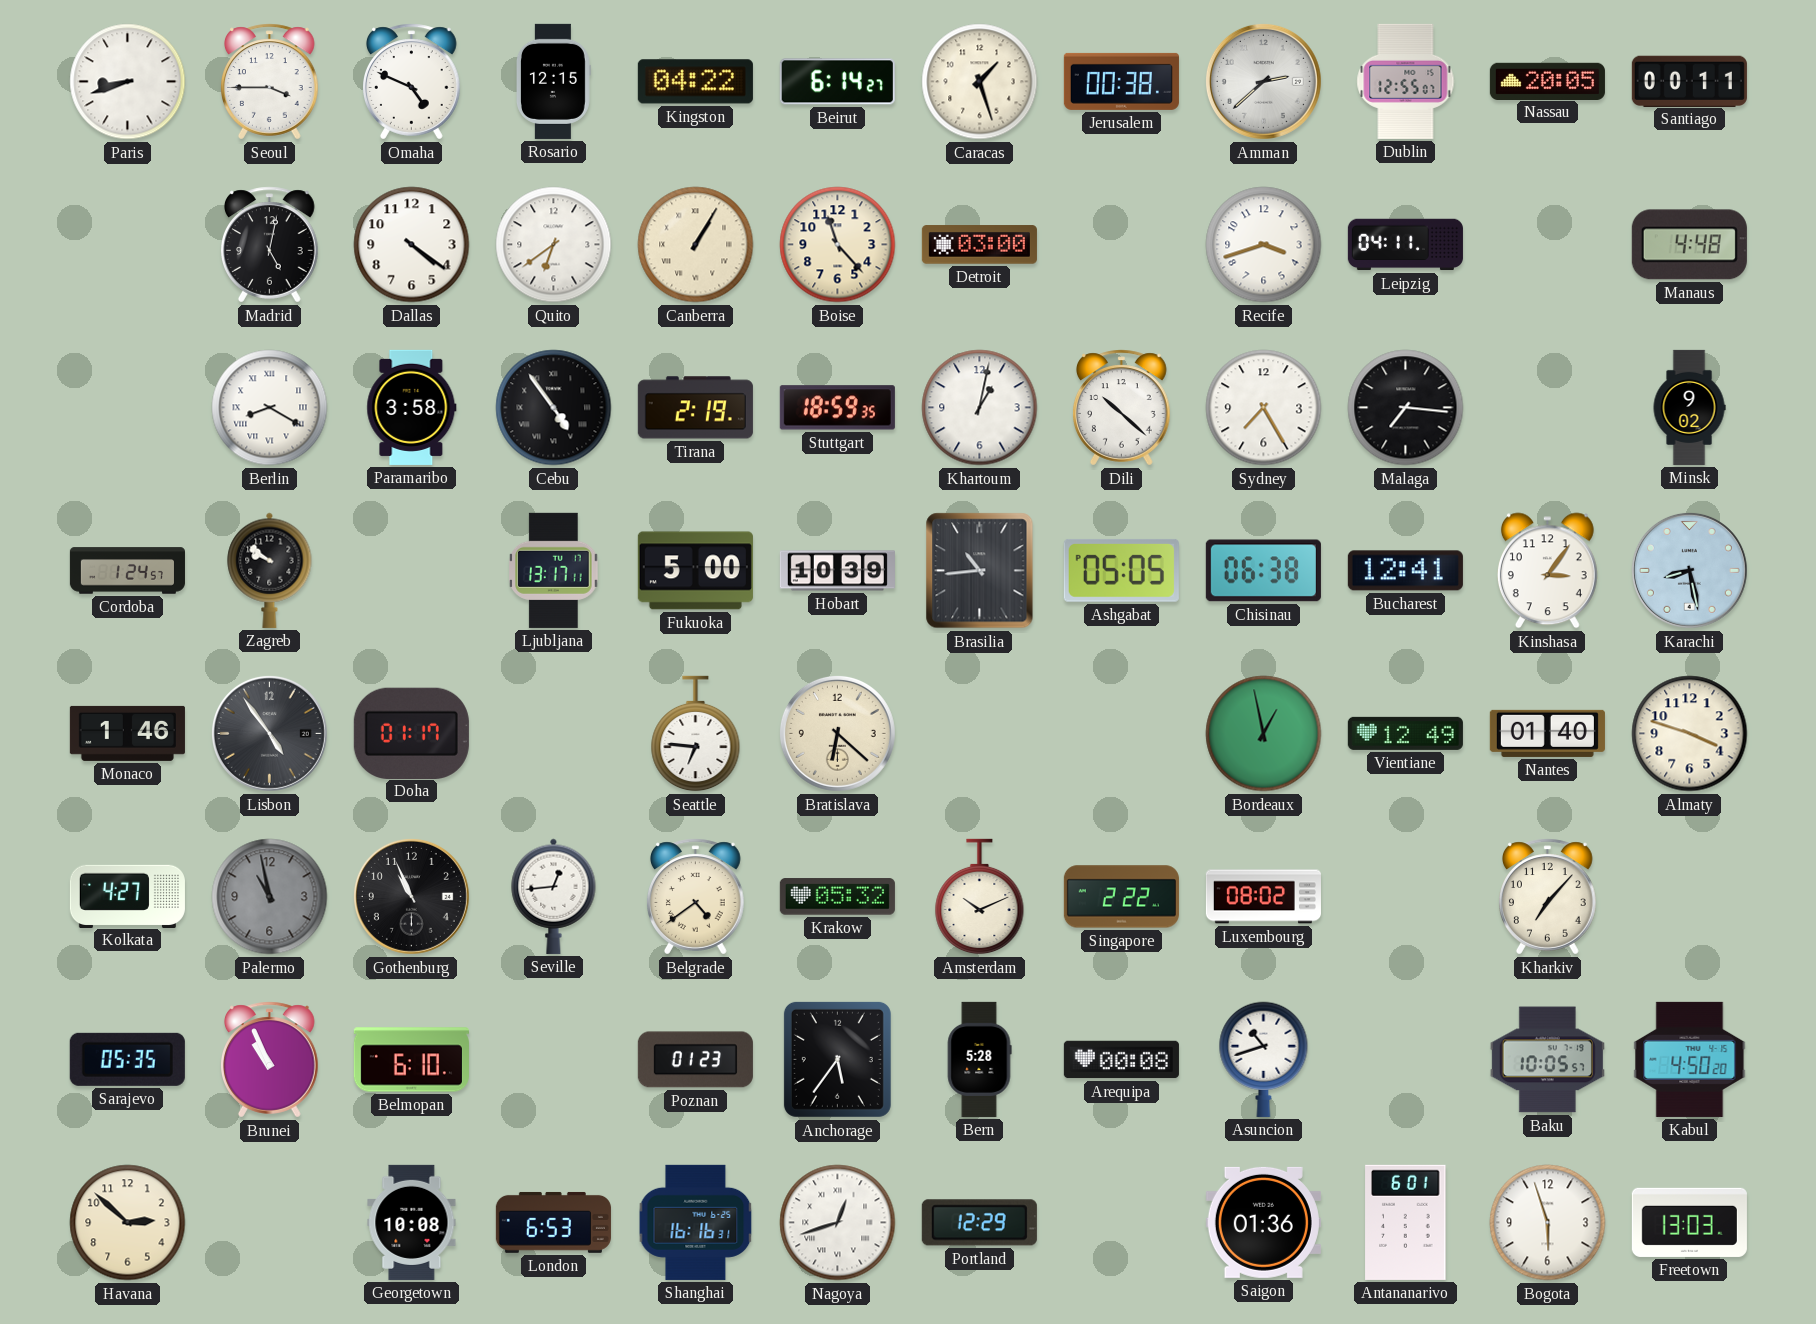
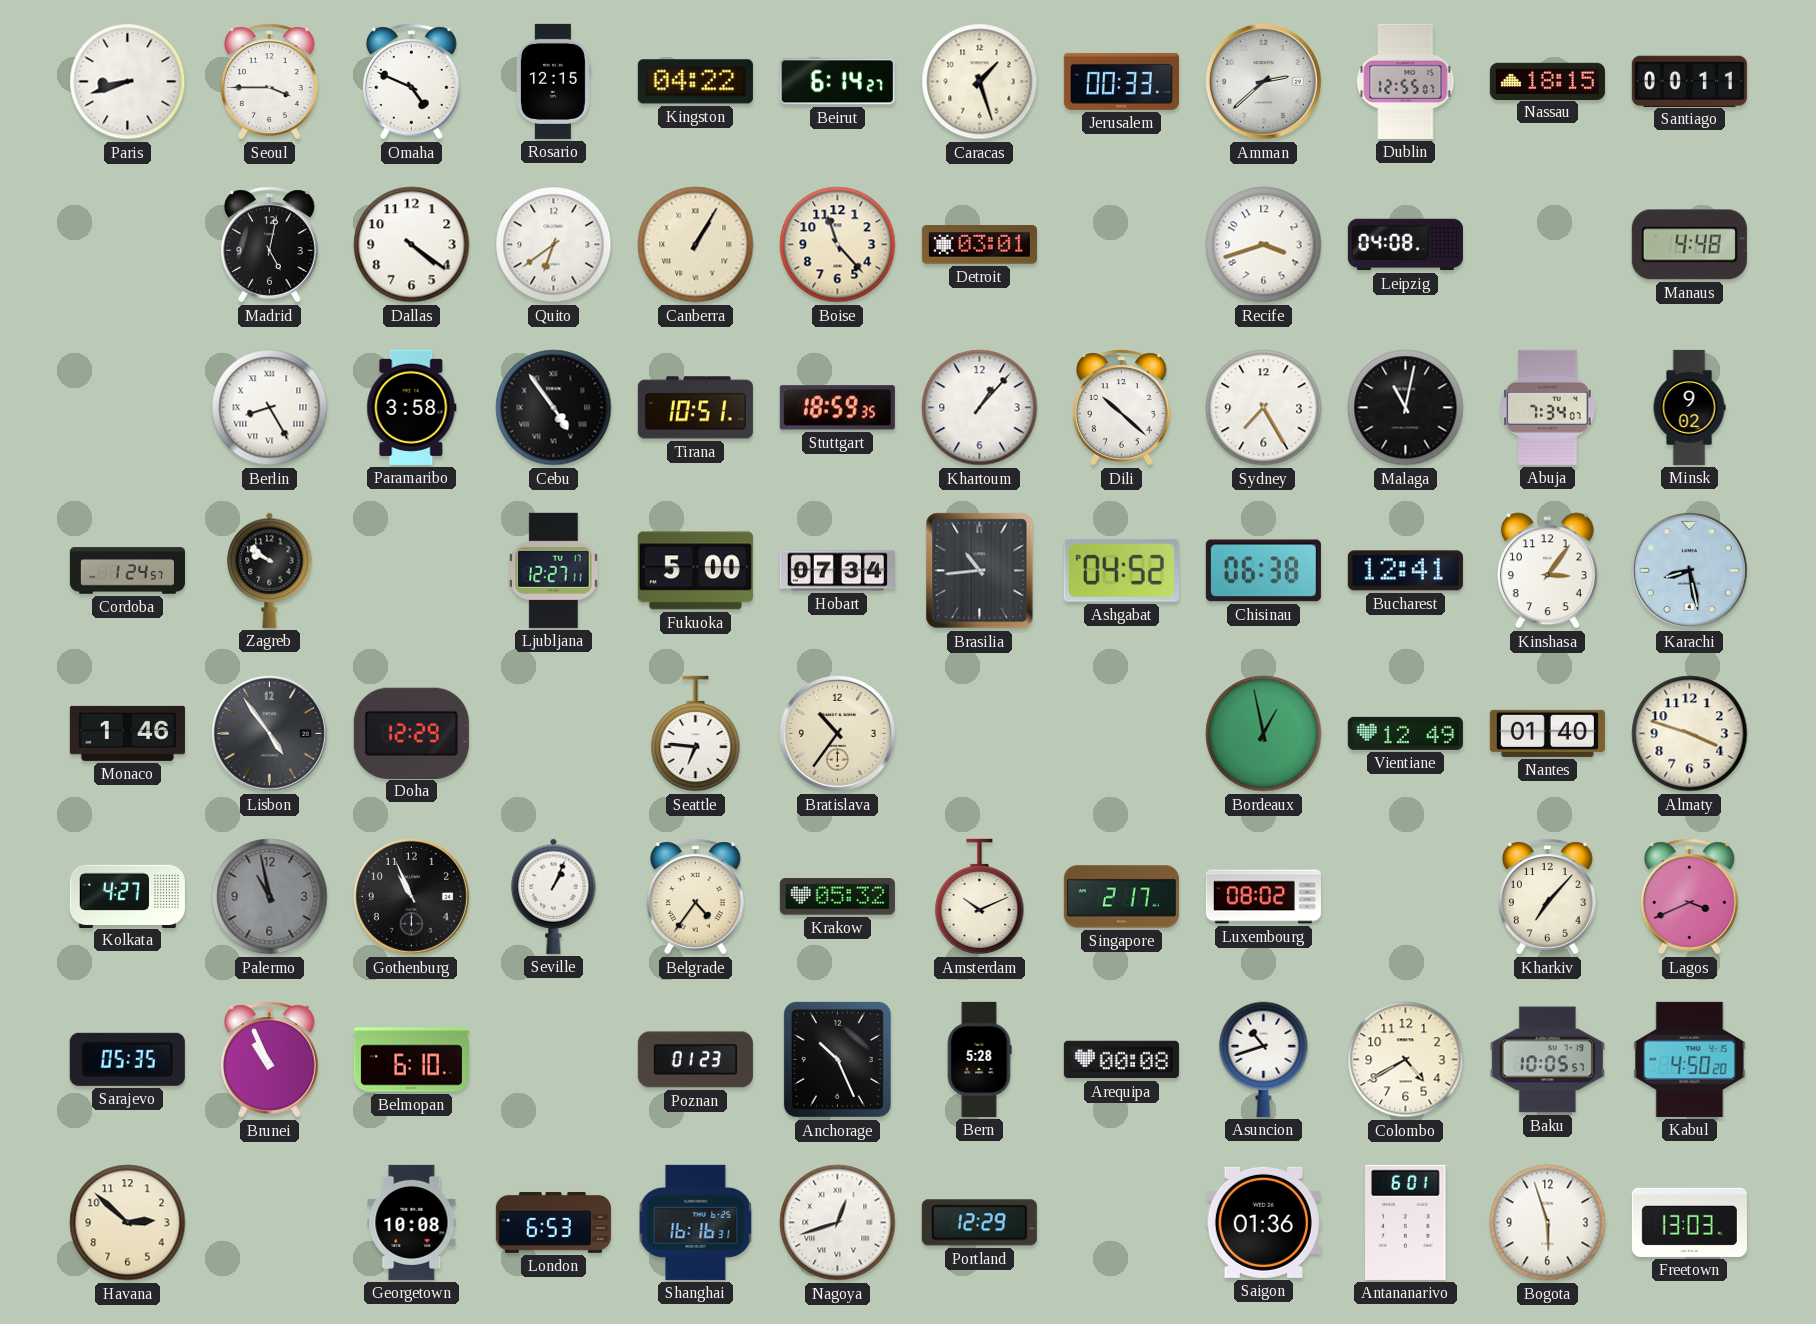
Jerusalem: 00:38 -> 00:33 (1121, 81)
Nassau: 20:05 -> 18:15 (1547, 81)
Detroit: 03:00 -> 03:01 (979, 245)
Leipzig: 04:11 -> 04:08 (1405, 245)
Berlin: 8:20 -> 8:25 (270, 408)
Tirana: 2:19 -> 10:51 (695, 408)
Khartoum: 1:02 -> 1:07 (980, 408)
Malaga: 7:16 -> 11:02 (1406, 408)
Abuja: none -> 7:34 (1548, 407)
Ljubljana: 13:17 -> 12:27 (554, 570)
Hobart: 10:39 -> 07:34 (837, 571)
Ashgabat: 05:05 -> 04:52 (1121, 570)
Doha: 01:17 -> 12:29 (411, 733)
Bratislava: 6:22 -> 10:36 (837, 733)
Seville: 12:44 -> 1:04 (554, 896)
Belgrade: 4:39 -> 4:36 (696, 897)
Singapore: 2:22 -> 2:17 (1121, 897)
Lagos: none -> 3:41 (1690, 897)
Anchorage: 5:36 -> 10:26 (837, 1059)
Colombo: none -> 4:40 (1406, 1060)
